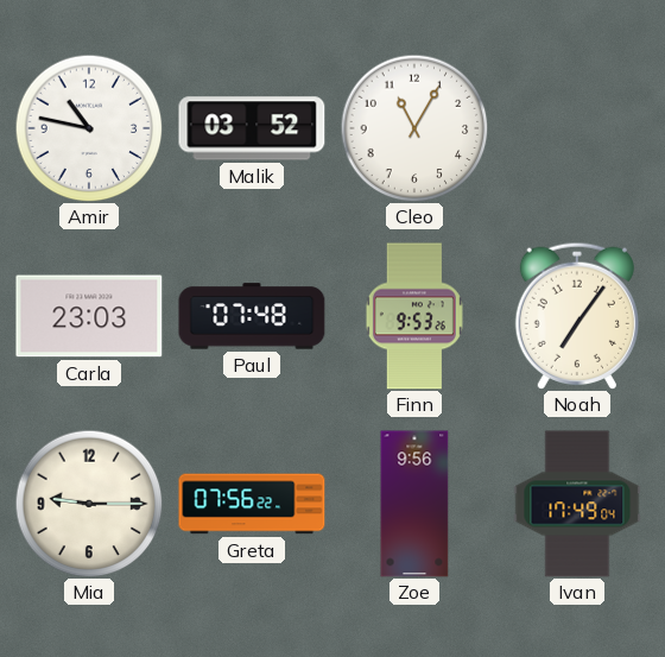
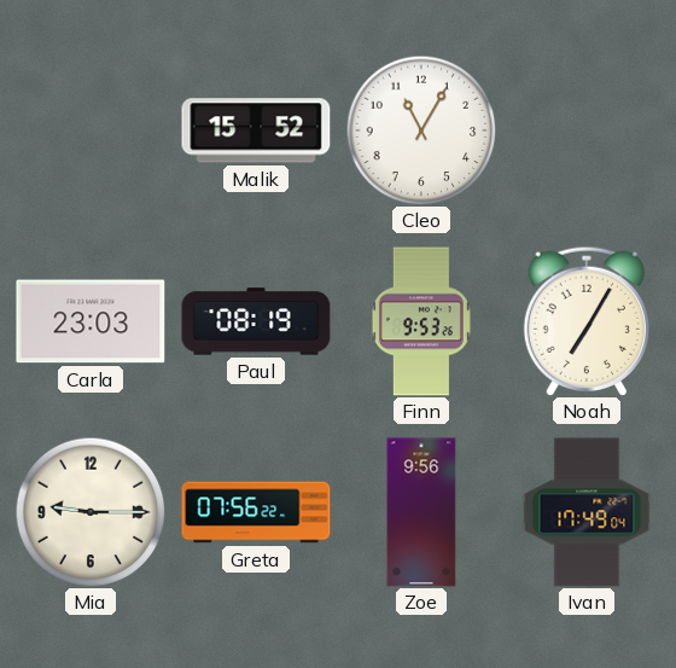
Amir: 10:47 -> none (89, 128)
Malik: 03:52 -> 15:52 (256, 130)
Paul: 07:48 -> 08:19 (256, 321)
Noah: 7:06 -> 7:05 (585, 321)
